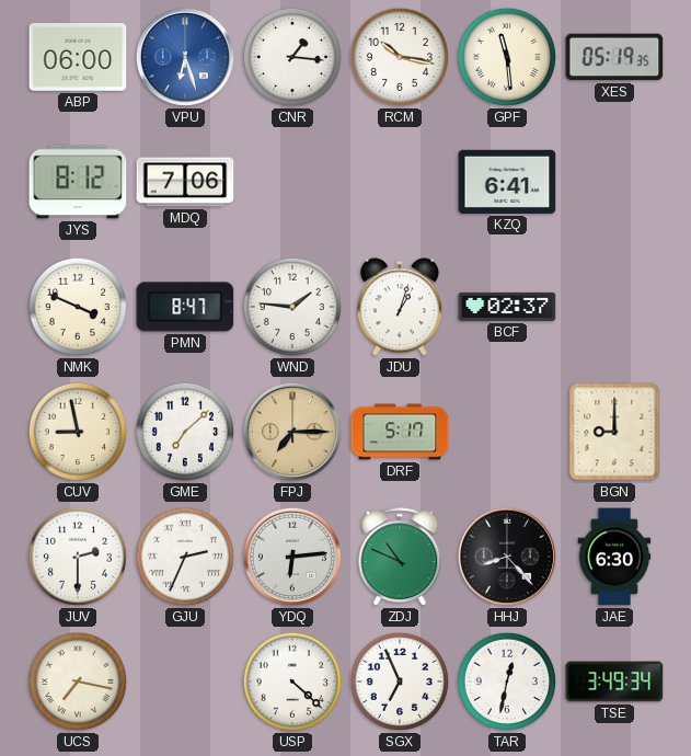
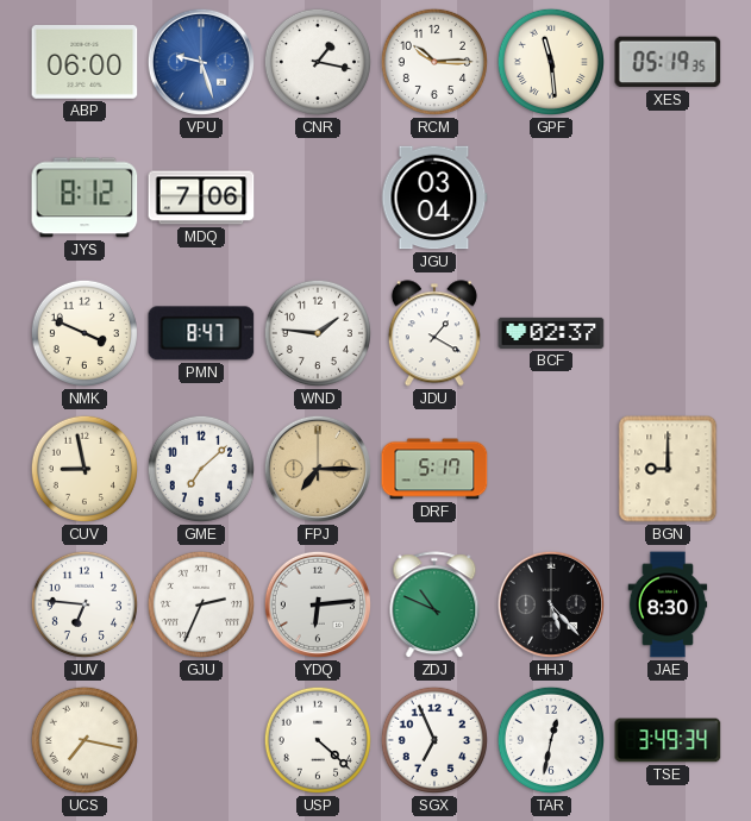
VPU: 6:27 -> 9:27 (201, 62)
CNR: 1:16 -> 1:17 (318, 62)
RCM: 10:17 -> 10:15 (434, 62)
JGU: none -> 03:04 (434, 198)
KZQ: 6:41 -> none (507, 182)
JDU: 1:03 -> 1:20 (434, 333)
JUV: 2:30 -> 6:46 (85, 604)
HHJ: 8:23 -> 5:23 (551, 604)
JAE: 6:30 -> 8:30 (668, 604)
